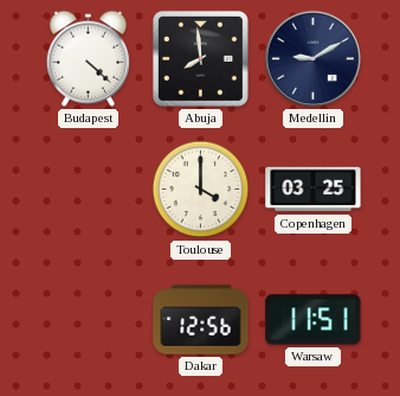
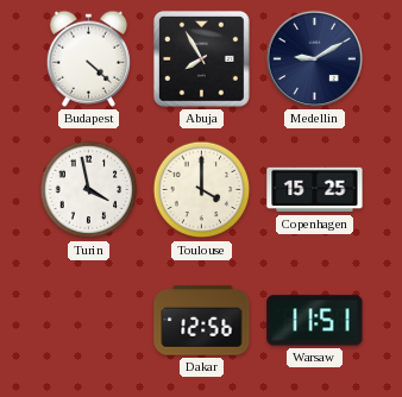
Abuja: 7:59 -> 7:55 (201, 58)
Turin: none -> 3:58 (89, 190)
Copenhagen: 03:25 -> 15:25 (315, 190)
